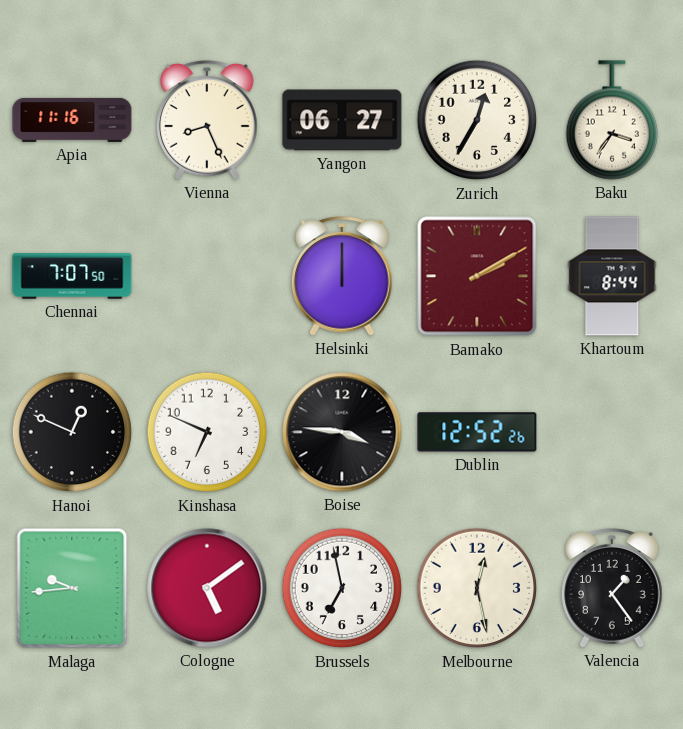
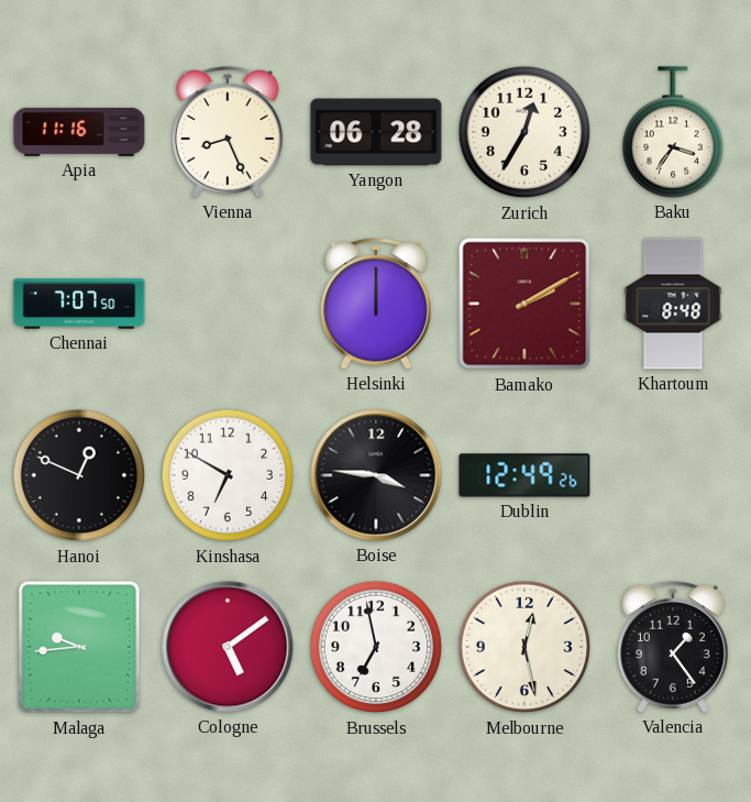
Yangon: 06:27 -> 06:28 (376, 132)
Khartoum: 8:44 -> 8:48 (673, 304)
Kinshasa: 6:49 -> 6:50 (228, 475)
Dublin: 12:52 -> 12:49 (524, 475)
